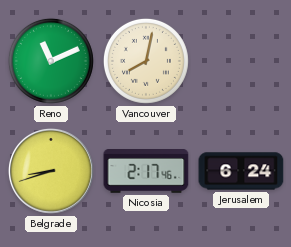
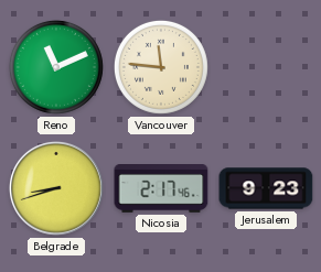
Vancouver: 8:02 -> 11:46 (161, 67)
Jerusalem: 6:24 -> 9:23 (266, 188)
